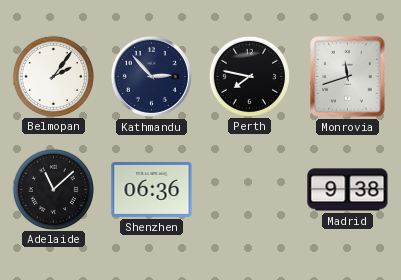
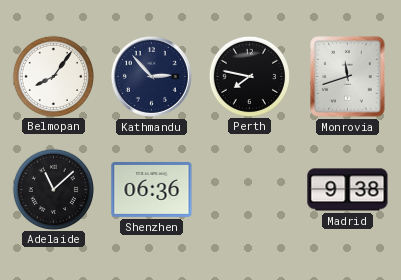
Belmopan: 2:06 -> 8:06 (53, 76)
